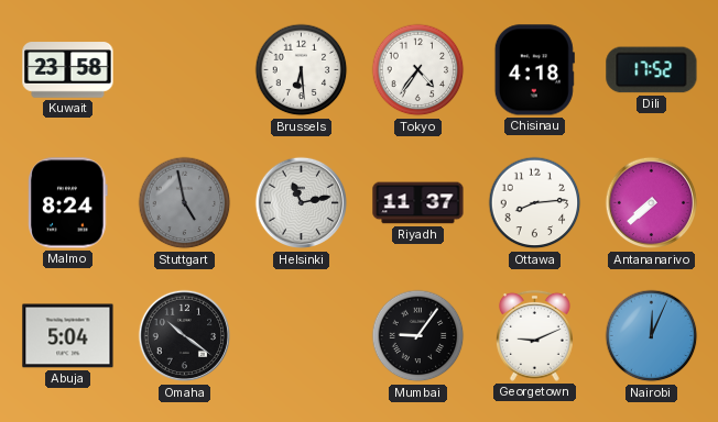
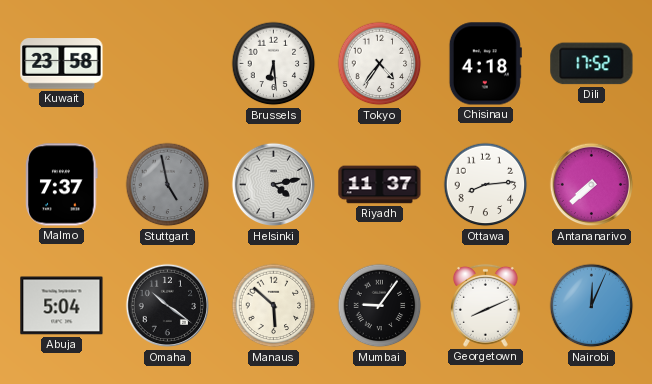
Malmo: 8:24 -> 7:37 (62, 185)
Helsinki: 11:13 -> 4:13 (274, 185)
Manaus: none -> 5:52 (274, 306)
Georgetown: 9:11 -> 8:11 (486, 305)
